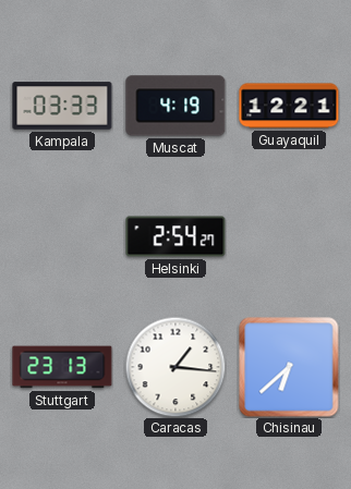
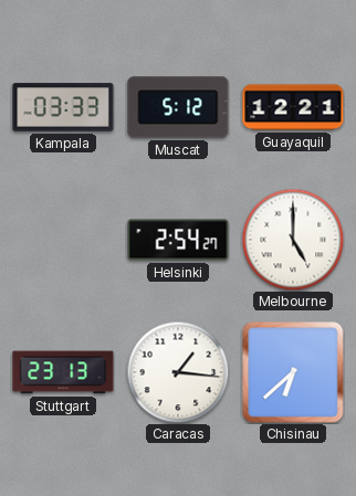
Muscat: 4:19 -> 5:12 (178, 107)
Melbourne: none -> 5:00 (293, 240)
